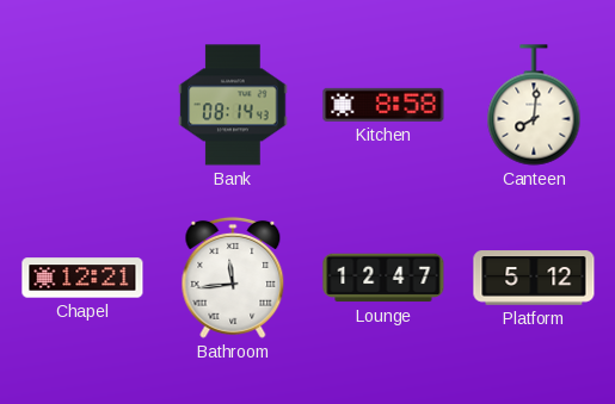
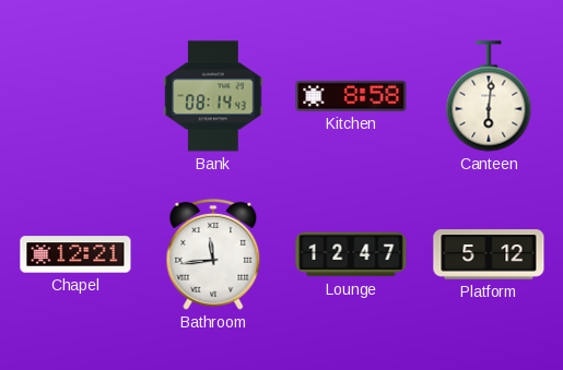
Canteen: 8:01 -> 6:01 (489, 96)
